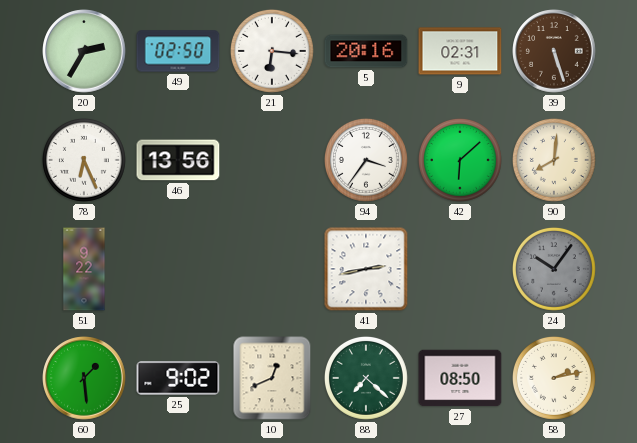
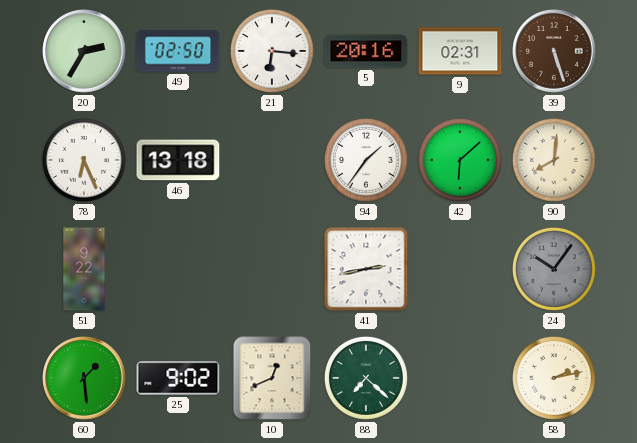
46: 13:56 -> 13:18 (178, 160)
94: 3:36 -> 1:36 (366, 160)
27: 08:50 -> none (460, 378)
